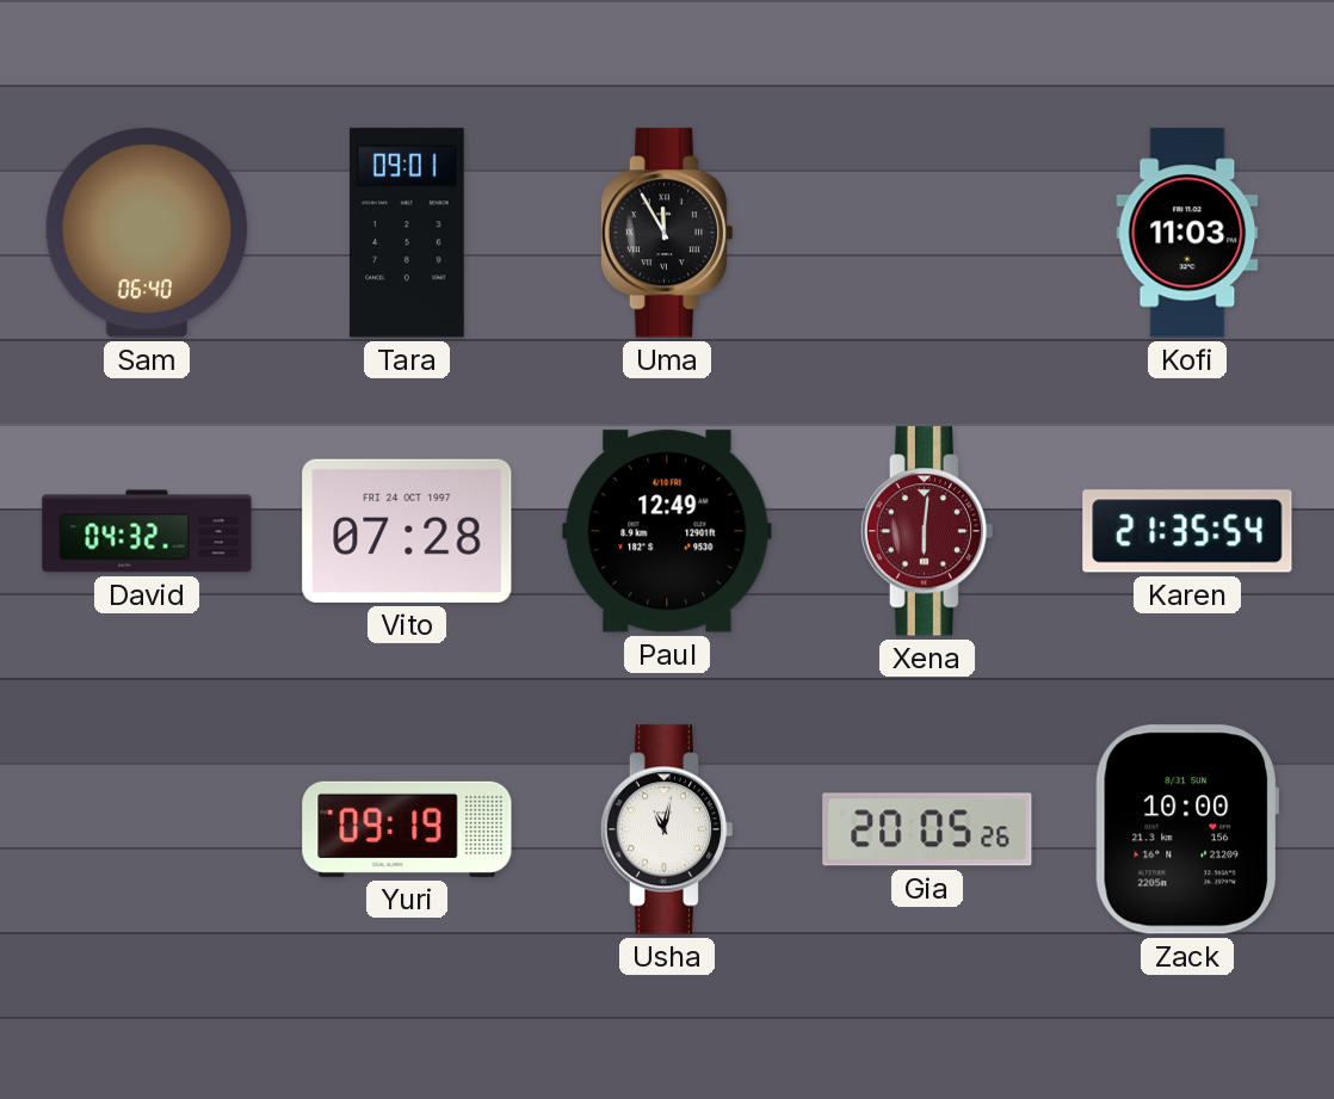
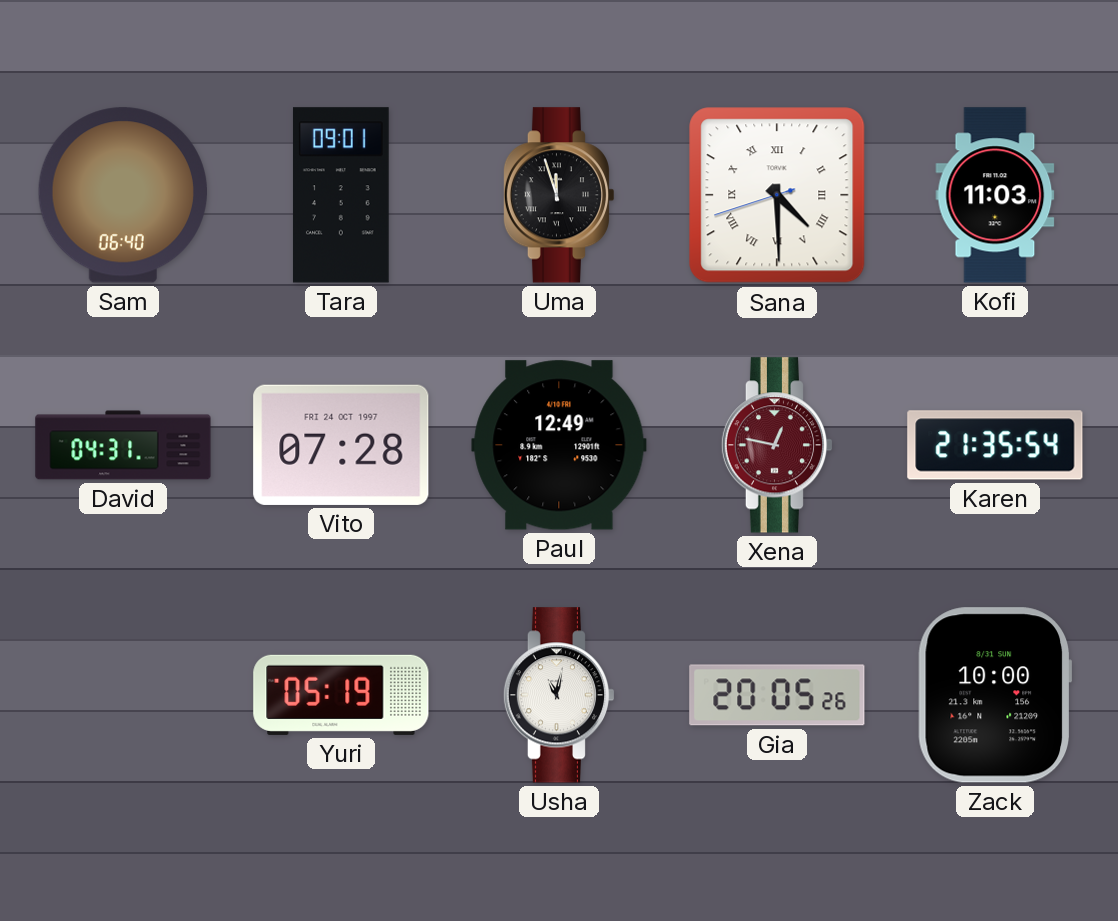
Uma: 11:55 -> 11:57 (559, 195)
Sana: none -> 4:29 (777, 195)
David: 04:32 -> 04:31 (123, 445)
Xena: 6:01 -> 12:47 (777, 445)
Yuri: 09:19 -> 05:19 (341, 695)
